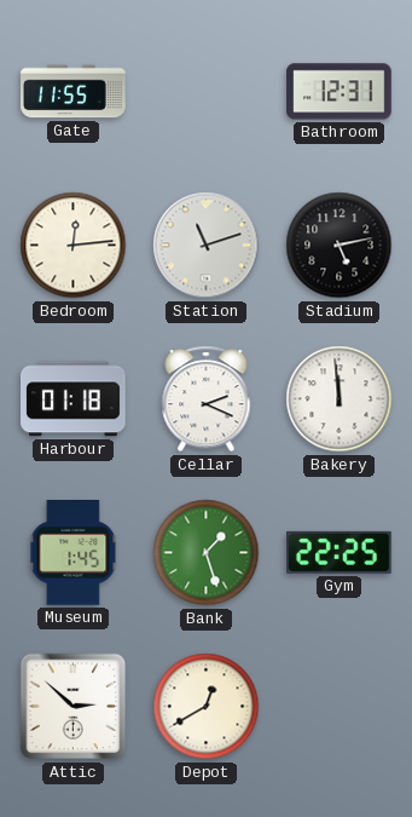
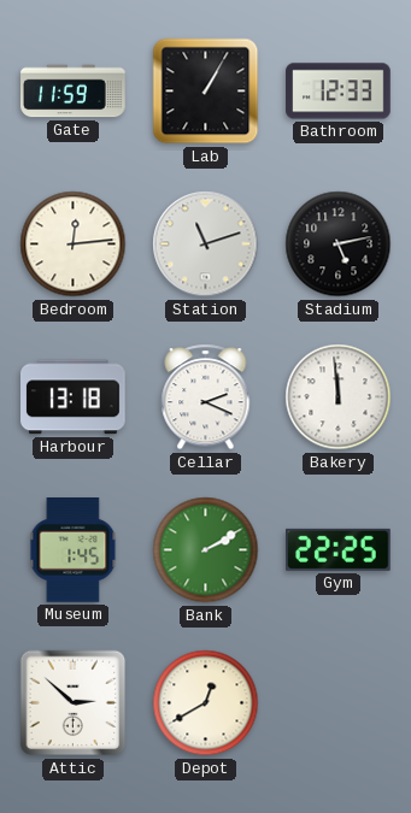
Gate: 11:55 -> 11:59 (74, 92)
Lab: none -> 1:05 (206, 92)
Bathroom: 12:31 -> 12:33 (339, 92)
Harbour: 01:18 -> 13:18 (74, 397)
Bank: 1:27 -> 2:10 (206, 550)
